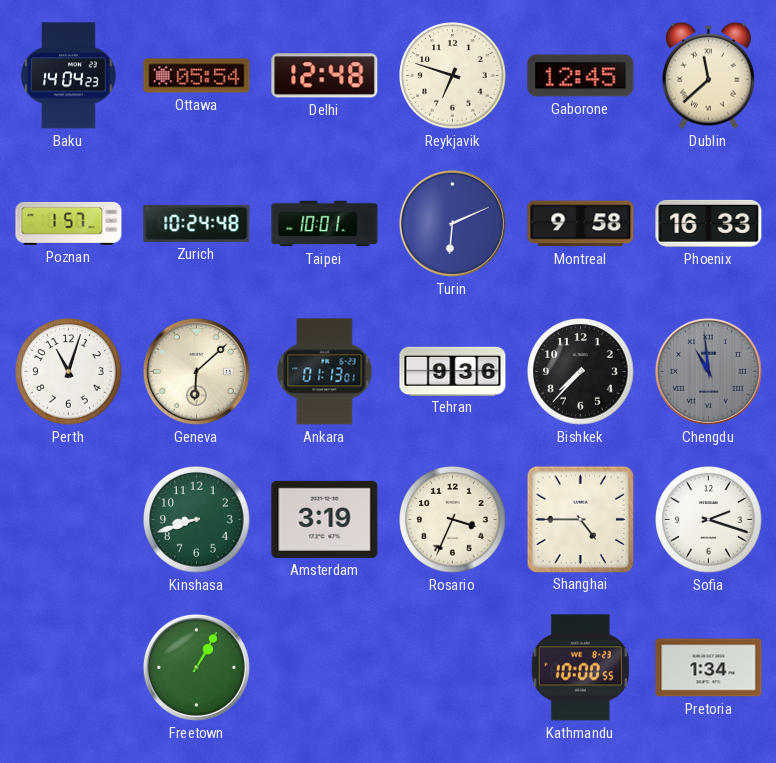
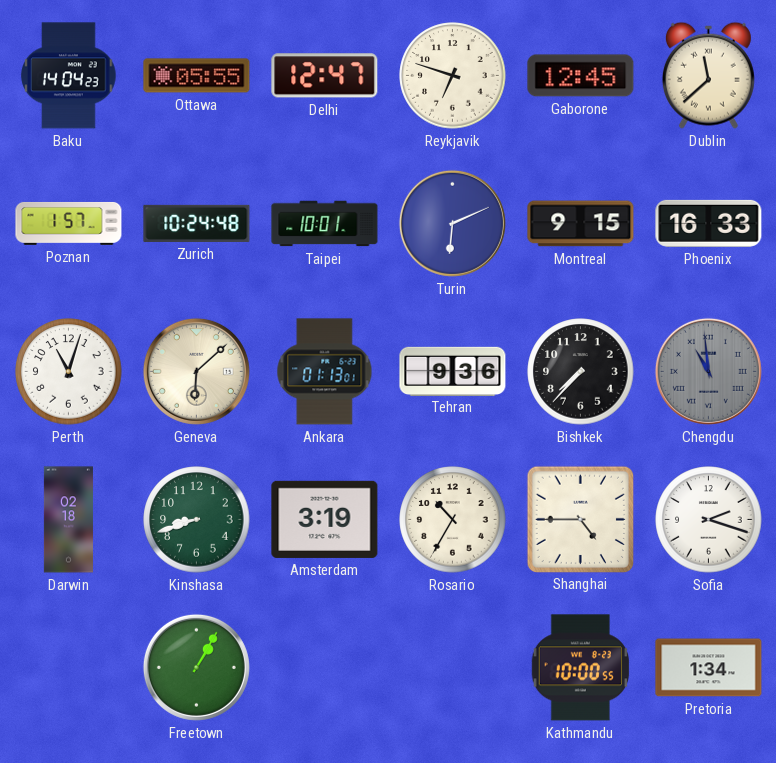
Ottawa: 05:54 -> 05:55 (197, 76)
Delhi: 12:48 -> 12:47 (325, 76)
Montreal: 9:58 -> 9:15 (581, 224)
Darwin: none -> 02:18 (68, 520)
Rosario: 3:34 -> 10:35 (453, 520)
